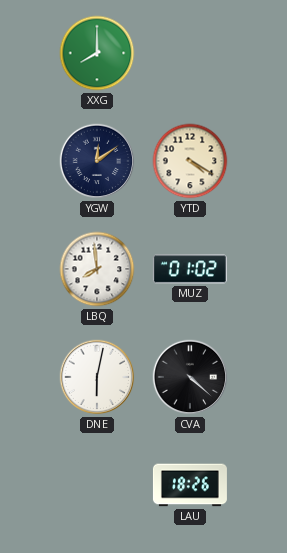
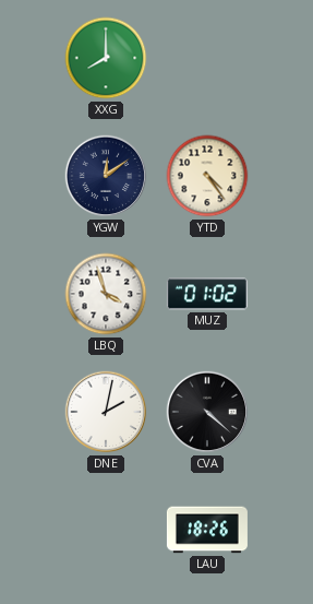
YTD: 4:20 -> 4:24 (207, 176)
LBQ: 7:59 -> 3:57 (106, 294)
DNE: 6:02 -> 2:02 (106, 412)
